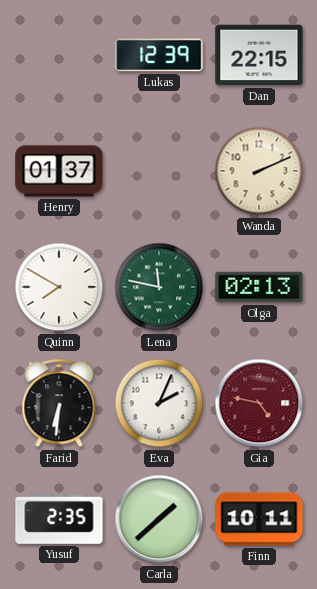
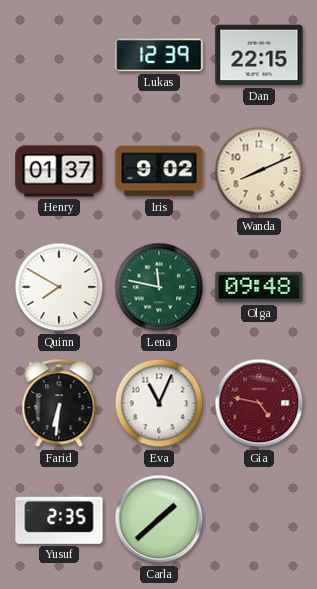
Iris: none -> 9:02 (159, 171)
Wanda: 2:11 -> 8:11 (259, 171)
Olga: 02:13 -> 09:48 (259, 287)
Eva: 2:04 -> 11:04 (159, 403)
Finn: 10:11 -> none (259, 519)
